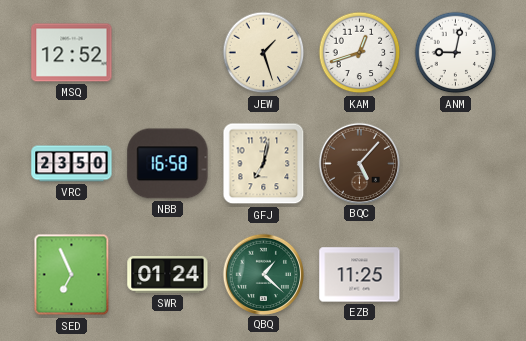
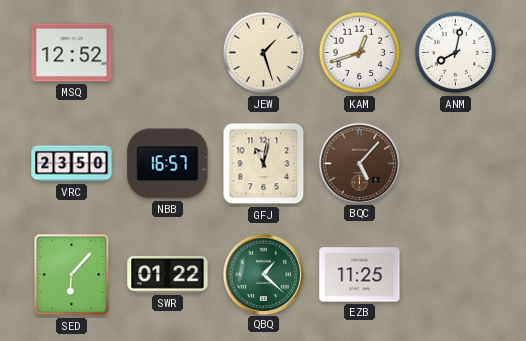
ANM: 9:02 -> 8:02 (456, 53)
NBB: 16:58 -> 16:57 (168, 164)
GFJ: 7:02 -> 11:02 (264, 164)
SED: 6:56 -> 6:07 (72, 275)
SWR: 01:24 -> 01:22 (168, 275)
